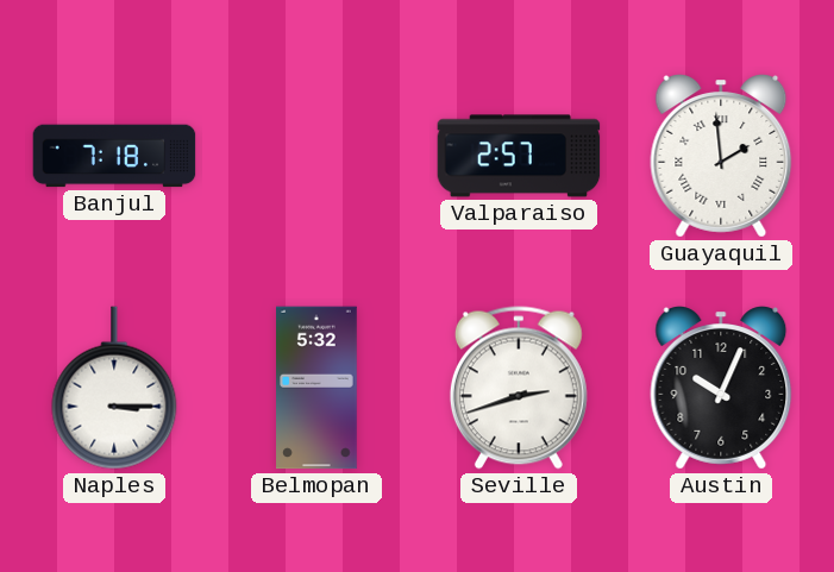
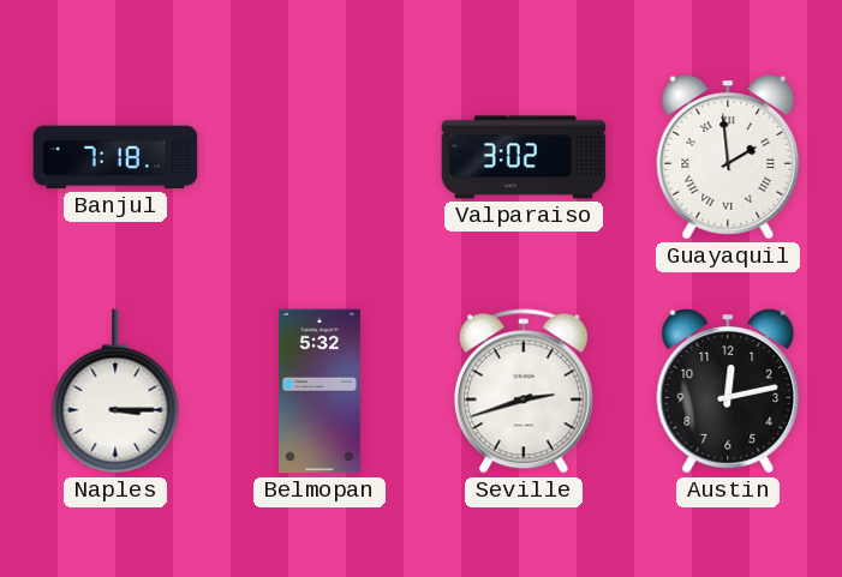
Valparaiso: 2:57 -> 3:02 (524, 157)
Austin: 10:04 -> 12:13 (728, 391)
